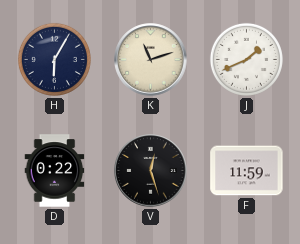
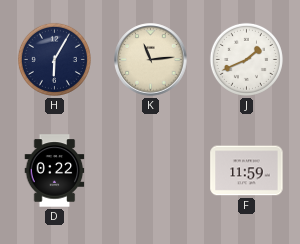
K: 11:12 -> 11:14 (151, 60)
V: 12:27 -> none (151, 171)
